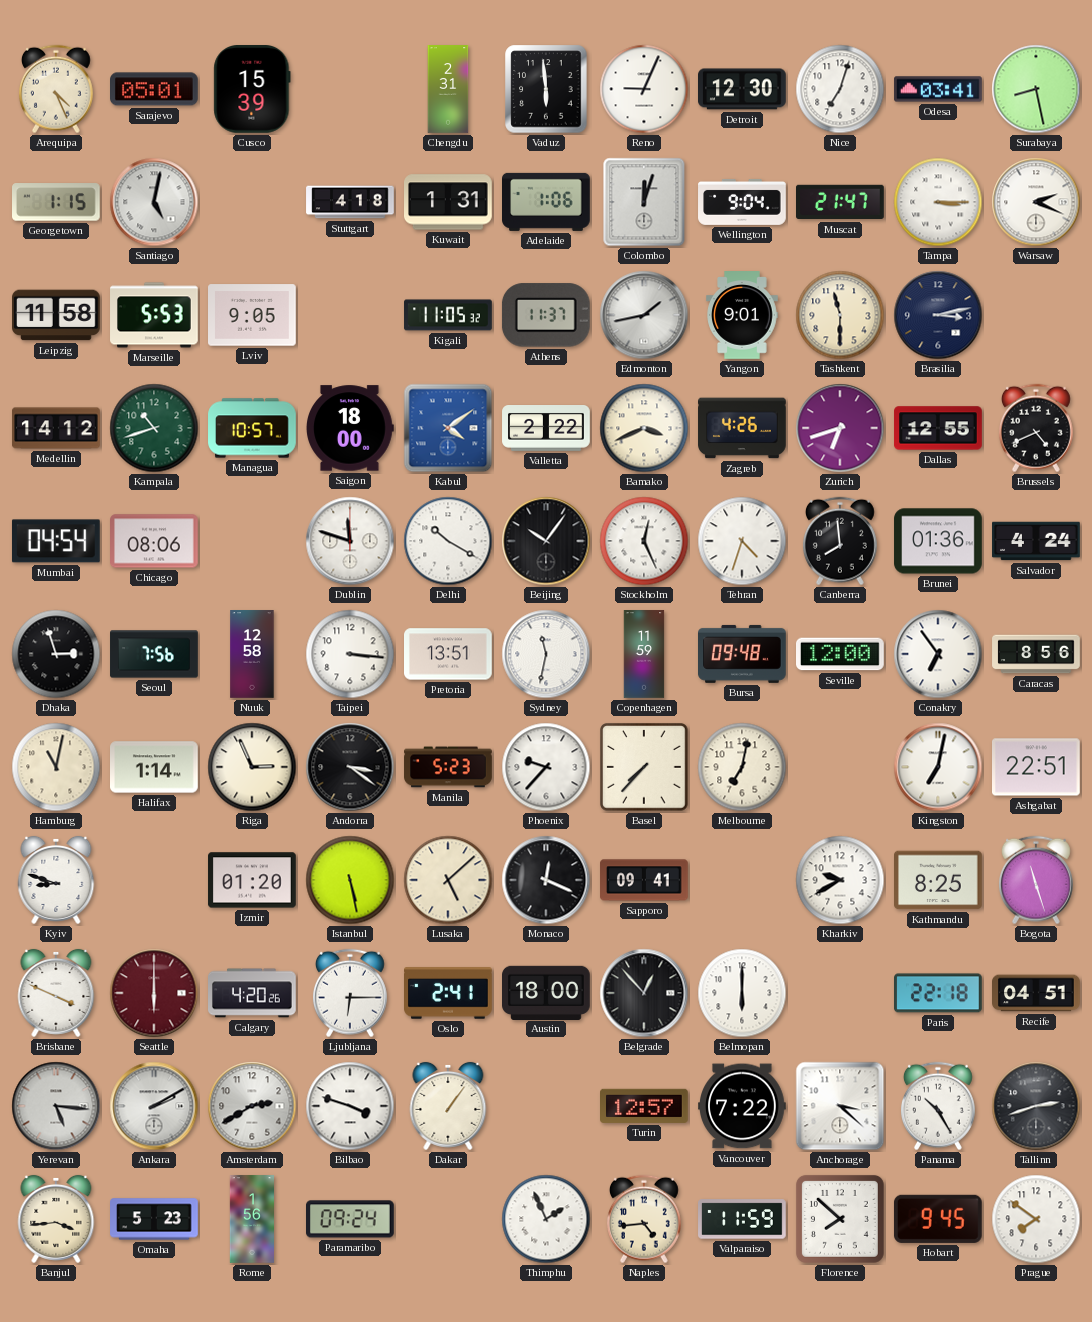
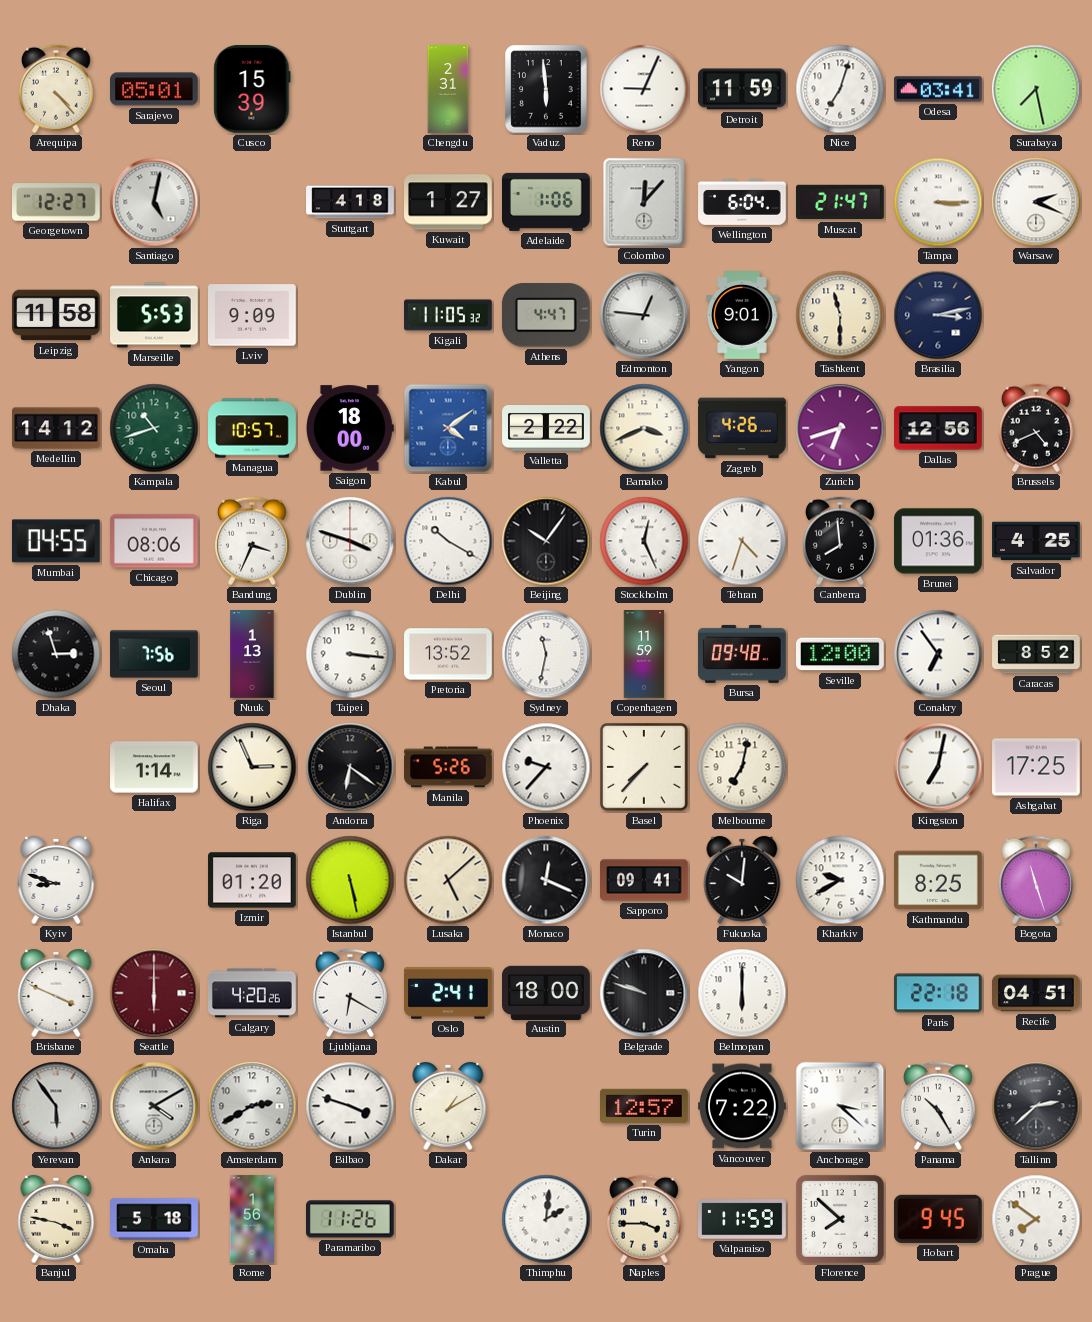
Arequipa: 4:26 -> 4:23 (56, 89)
Detroit: 12:30 -> 11:59 (743, 89)
Surabaya: 8:28 -> 7:28 (1036, 89)
Georgetown: 1:15 -> 12:27 (57, 202)
Kuwait: 1:31 -> 1:27 (449, 202)
Colombo: 12:03 -> 12:07 (644, 202)
Wellington: 9:04 -> 6:04 (742, 202)
Lviv: 9:05 -> 9:09 (253, 315)
Athens: 11:37 -> 4:47 (546, 315)
Edmonton: 1:43 -> 12:46 (644, 315)
Dallas: 12:55 -> 12:56 (938, 428)
Mumbai: 04:54 -> 04:55 (56, 541)
Bandung: none -> 3:34 (252, 541)
Dublin: 11:48 -> 3:48 (350, 541)
Salvador: 4:24 -> 4:25 (1036, 541)
Nuuk: 12:58 -> 1:13 (252, 654)
Pretoria: 13:51 -> 13:52 (448, 654)
Caracas: 8:56 -> 8:52 (1036, 654)
Hamburg: 11:02 -> none (56, 767)
Andorra: 3:21 -> 6:21 (350, 767)
Manila: 5:23 -> 5:26 (448, 767)
Ashgabat: 22:51 -> 17:25 (1037, 767)
Fukuoka: none -> 10:01 (742, 880)
Ljubljana: 6:15 -> 6:20 (350, 993)
Belgrade: 12:53 -> 9:48 (644, 993)
Yerevan: 5:16 -> 5:54 (56, 1106)
Ankara: 2:10 -> 4:10 (154, 1106)
Dakar: 1:06 -> 1:10 (448, 1106)
Tallinn: 2:42 -> 2:38 (1036, 1106)
Banjul: 3:44 -> 3:47 (56, 1219)
Omaha: 5:23 -> 5:18 (154, 1219)
Paramaribo: 09:24 -> 11:26 (351, 1219)
Thimphu: 1:56 -> 2:01 (546, 1219)
Naples: 4:44 -> 3:45 (644, 1219)
